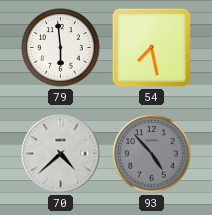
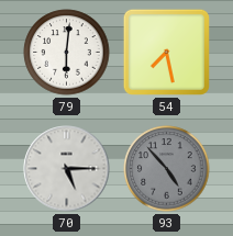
79: 5:59 -> 6:01 (67, 53)
70: 4:38 -> 5:15 (67, 169)
